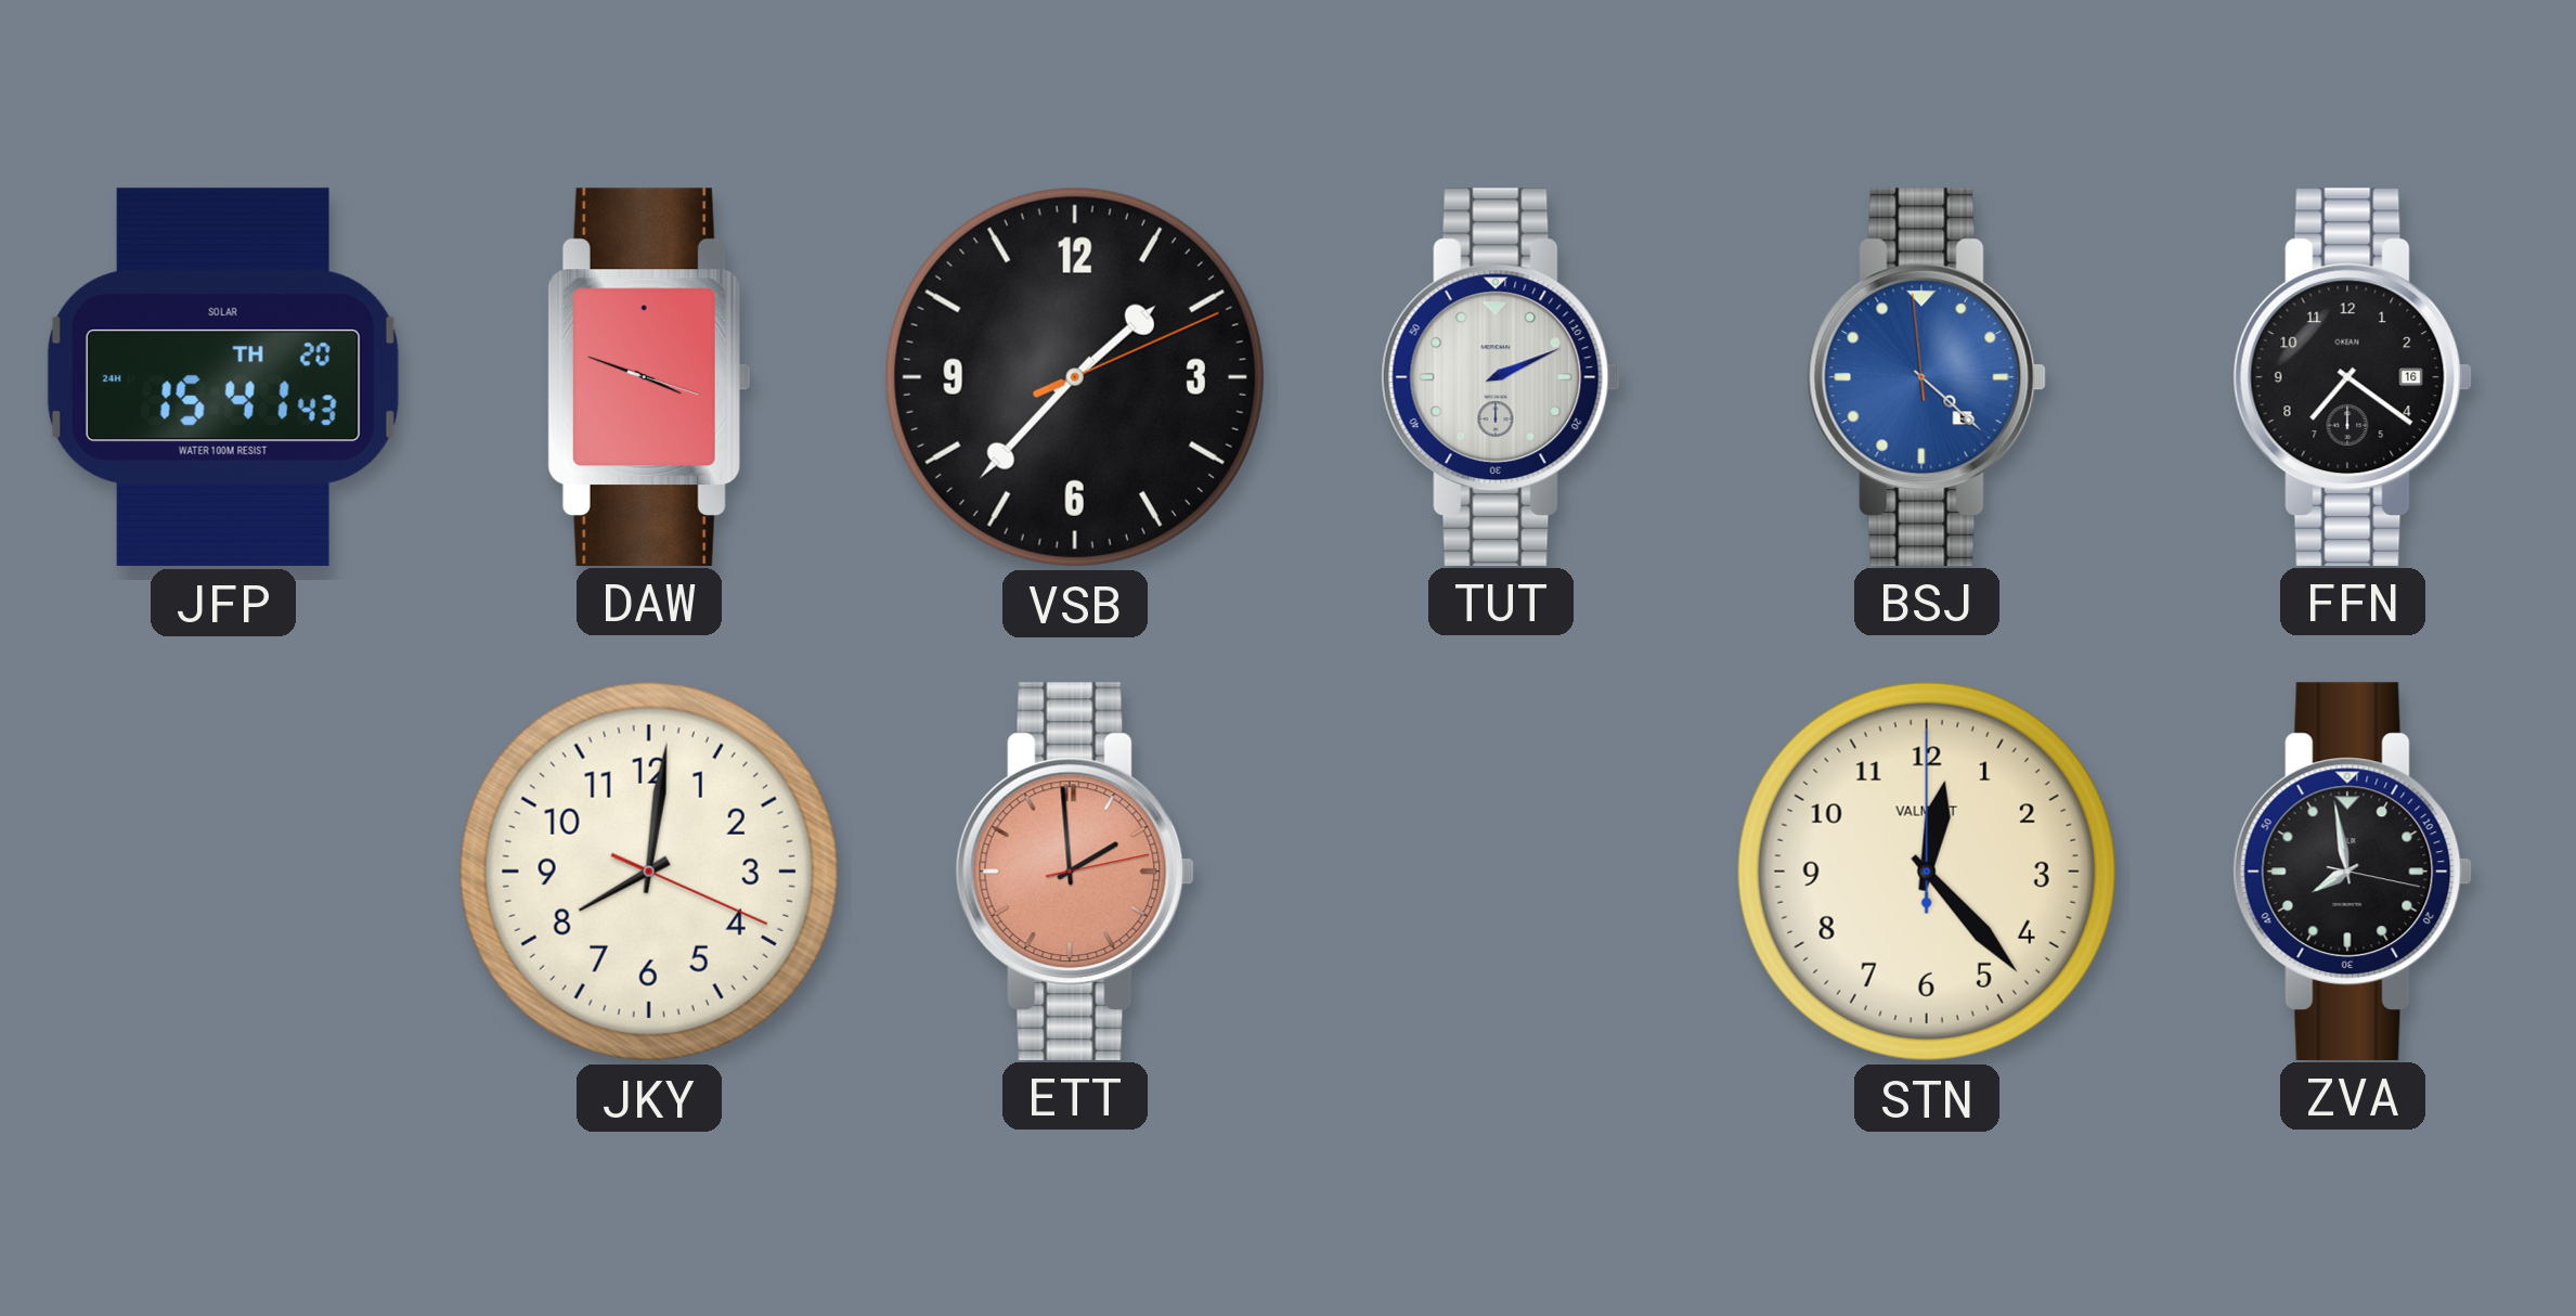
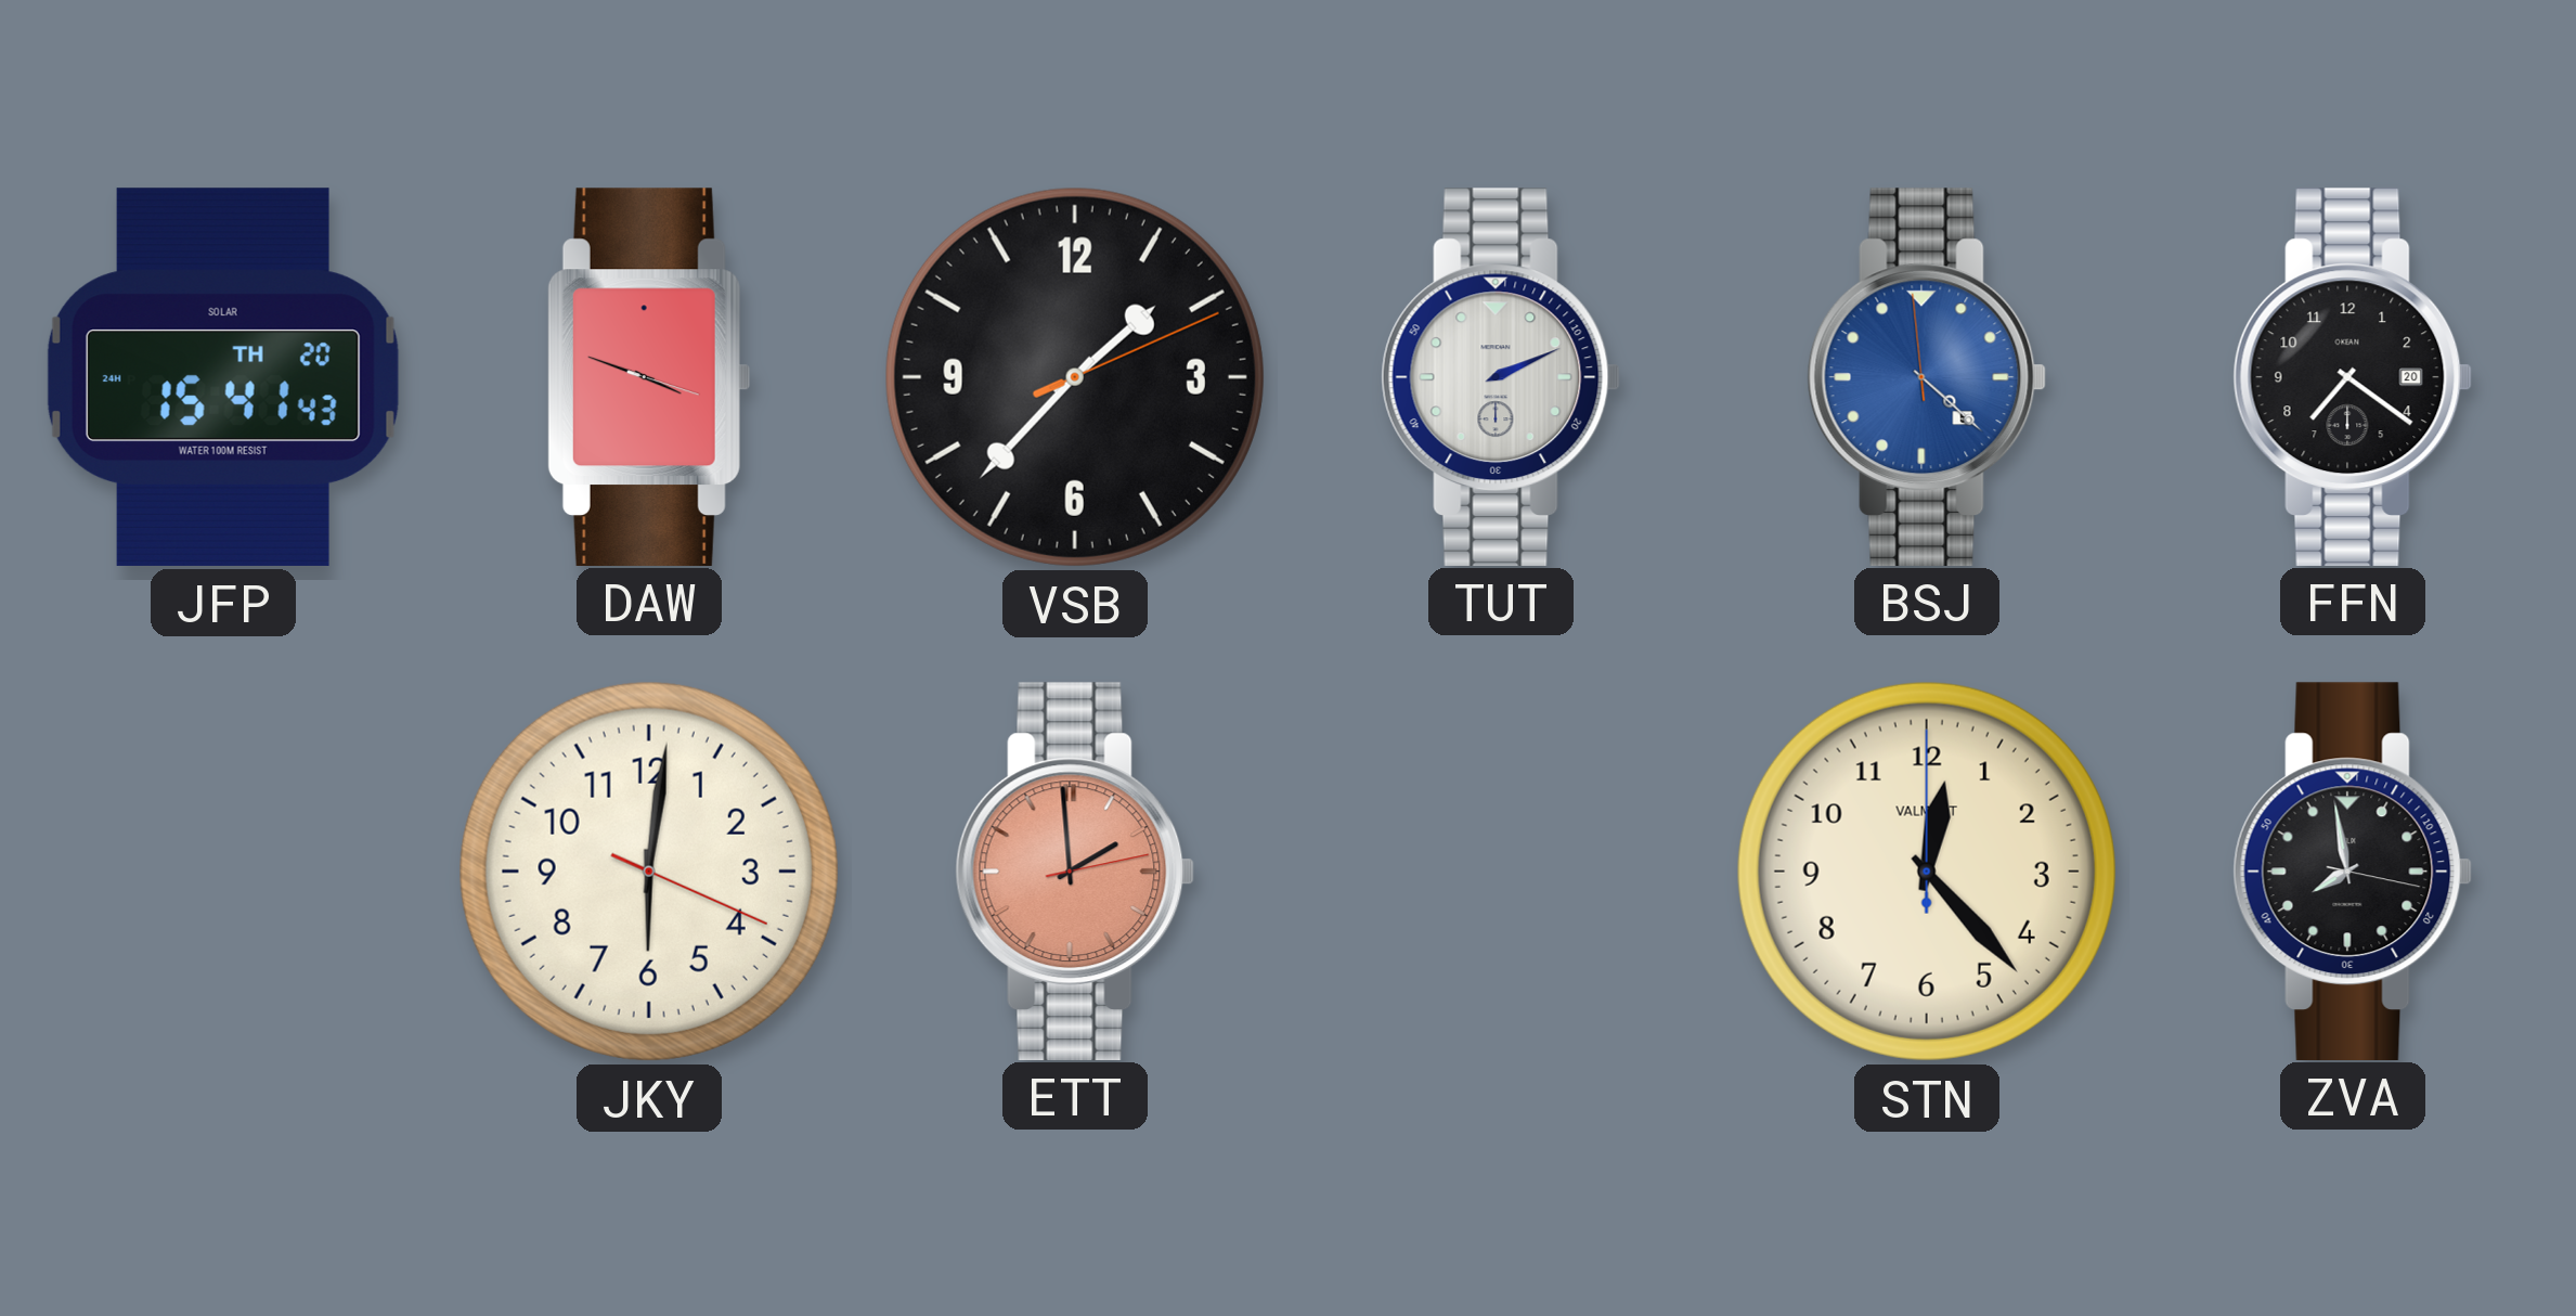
FFN date: 16 -> 20 (2353, 376)
JKY: 8:01 -> 6:01 (649, 872)
